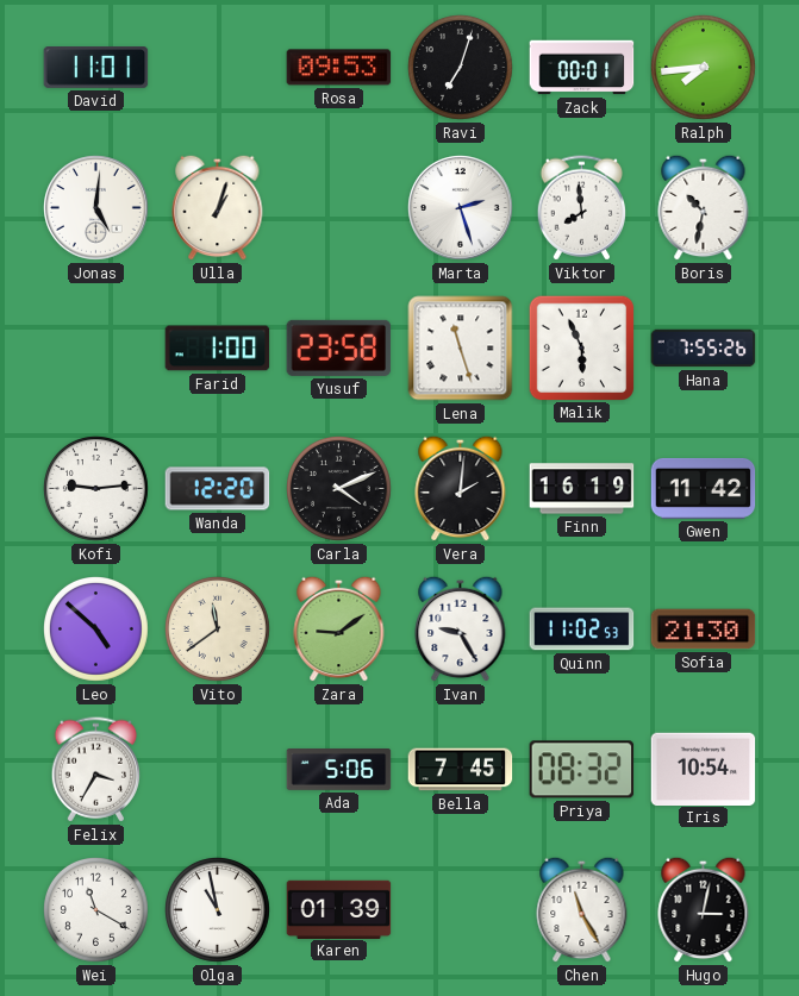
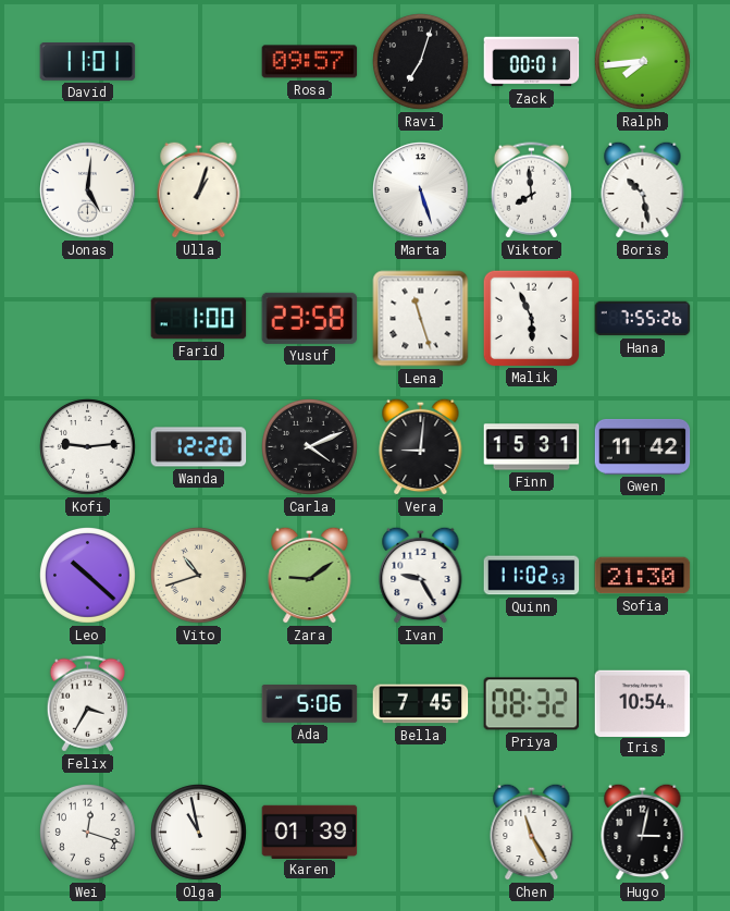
Rosa: 09:53 -> 09:57 (310, 62)
Marta: 2:27 -> 5:27 (421, 190)
Boris: 10:32 -> 10:28 (643, 189)
Vera: 2:01 -> 9:01 (421, 446)
Finn: 16:19 -> 15:31 (532, 447)
Leo: 4:52 -> 10:22 (88, 576)
Vito: 11:39 -> 10:42 (199, 576)
Wei: 11:20 -> 12:18 (88, 833)
